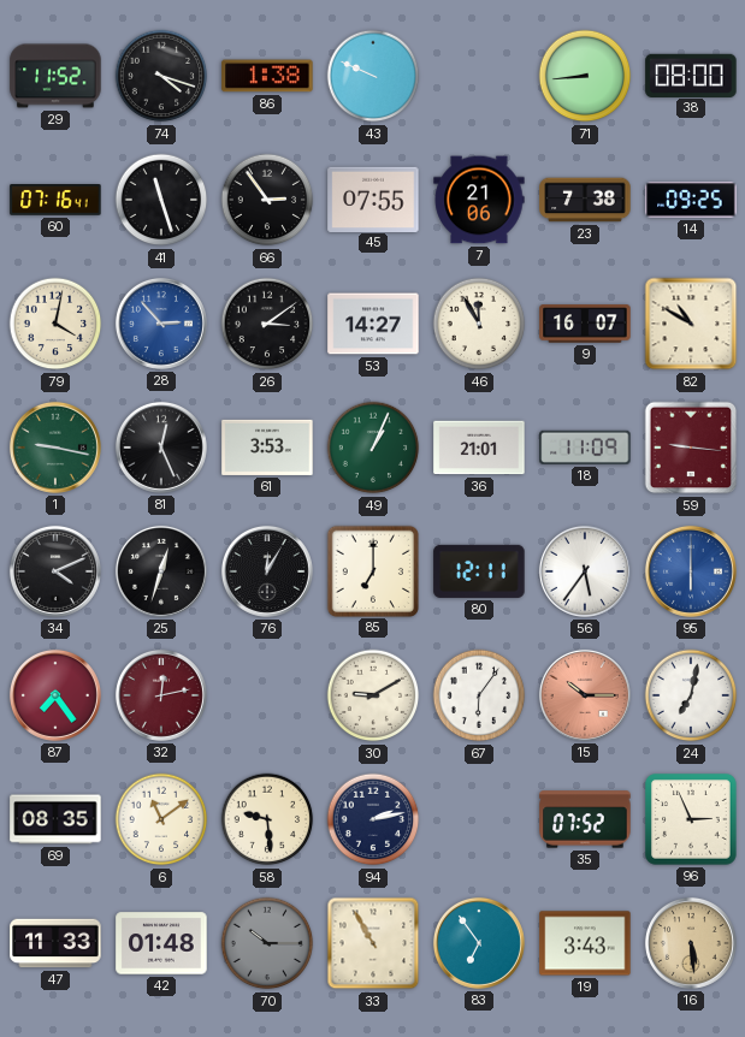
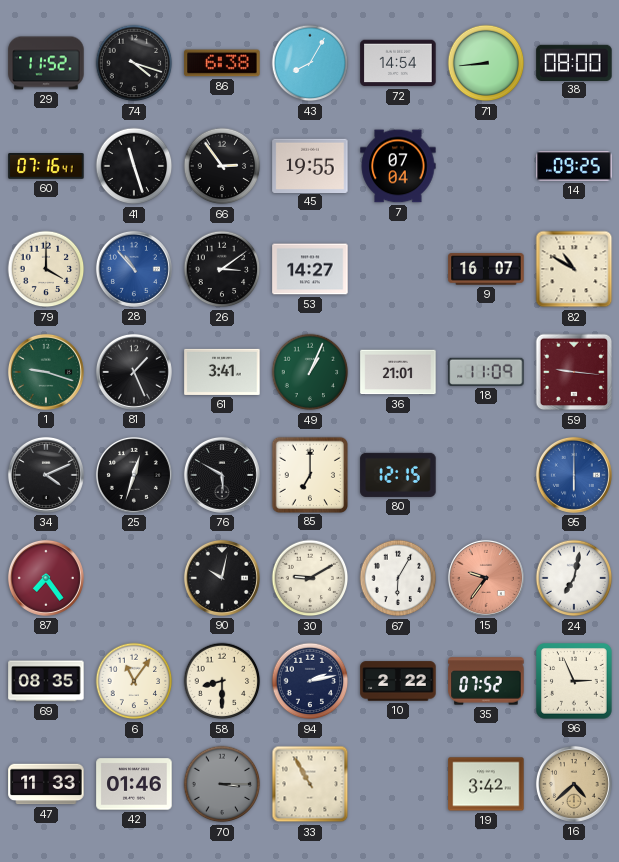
86: 1:38 -> 6:38 (222, 63)
43: 9:49 -> 8:05 (310, 63)
72: none -> 14:54 (398, 63)
45: 07:55 -> 19:55 (310, 165)
7: 21:06 -> 07:04 (398, 166)
23: 7:38 -> none (585, 200)
79: 4:02 -> 4:00 (46, 269)
28: 2:53 -> 10:53 (134, 269)
46: 11:55 -> none (479, 324)
1: 9:17 -> 9:18 (46, 372)
81: 12:26 -> 1:26 (134, 372)
61: 3:53 -> 3:41 (222, 372)
76: 12:05 -> 5:50 (222, 475)
80: 12:11 -> 12:15 (398, 475)
56: 5:36 -> none (585, 571)
32: 12:13 -> none (161, 695)
90: none -> 10:02 (222, 578)
67: 6:06 -> 6:05 (398, 578)
15: 10:15 -> 9:36 (486, 578)
6: 11:09 -> 11:06 (134, 681)
58: 9:29 -> 8:30 (222, 681)
10: none -> 2:22 (398, 681)
42: 01:48 -> 01:46 (134, 784)
70: 10:15 -> 3:15 (222, 784)
83: 6:54 -> none (479, 943)
19: 3:43 -> 3:42 (486, 784)
16: 5:29 -> 4:38 (574, 784)
